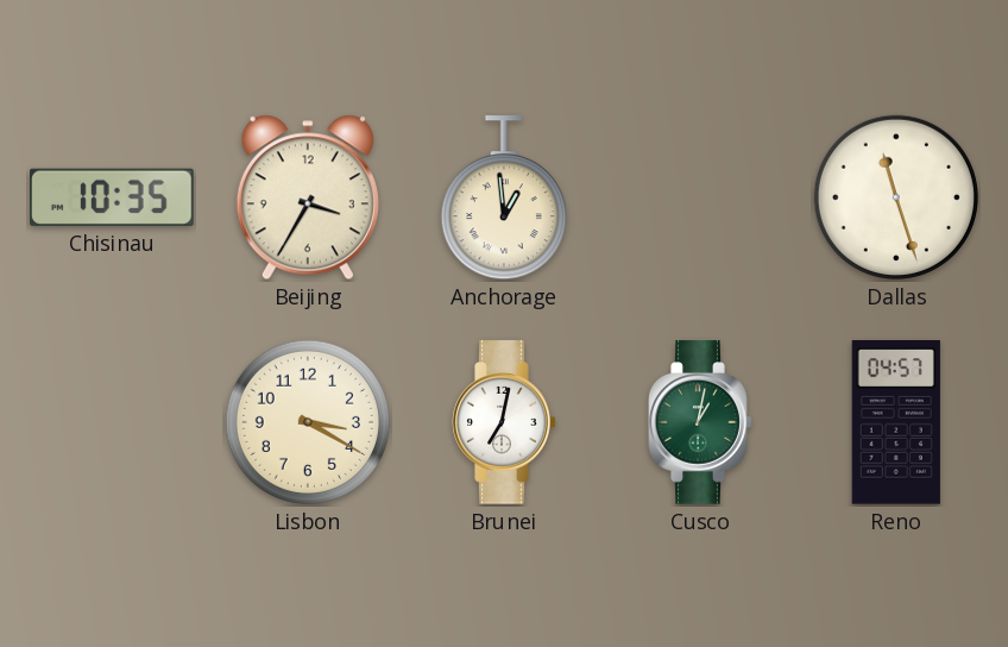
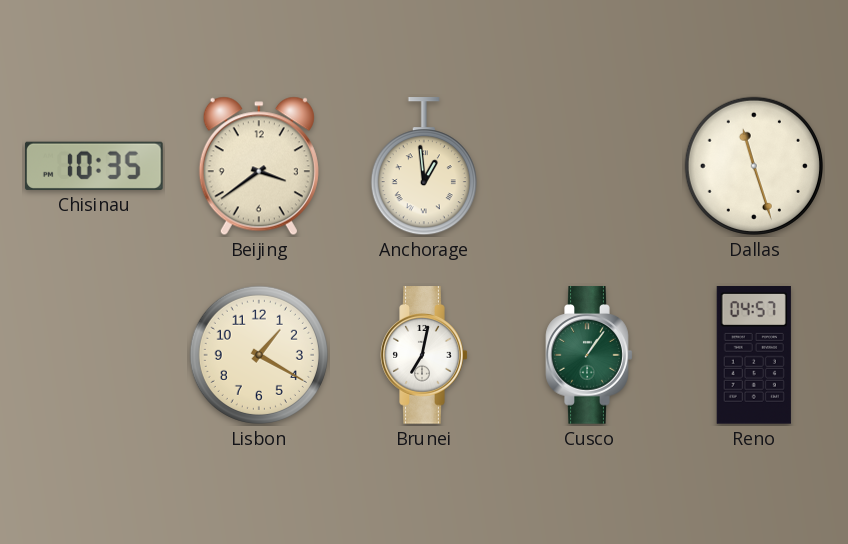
Beijing: 3:35 -> 3:39 (259, 166)
Lisbon: 3:20 -> 1:20 (259, 355)
Cusco: 1:02 -> 1:06 (589, 355)
